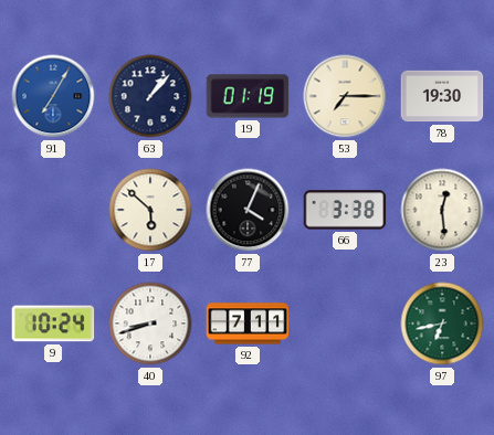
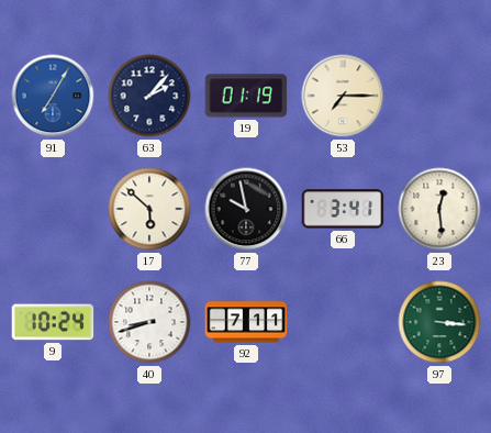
63: 1:07 -> 2:07 (149, 96)
78: 19:30 -> none (442, 96)
77: 4:04 -> 9:58 (246, 209)
66: 3:38 -> 3:41 (343, 209)
97: 6:43 -> 3:16 (439, 322)
